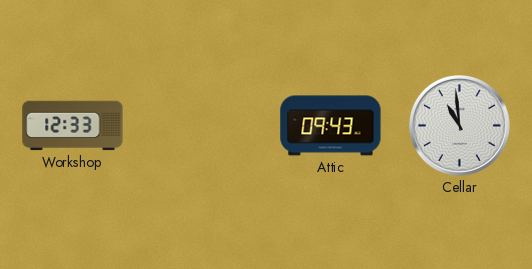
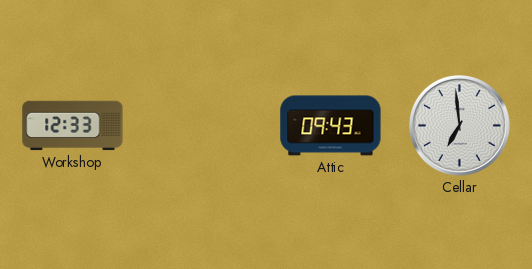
Cellar: 10:59 -> 6:59 (459, 125)
